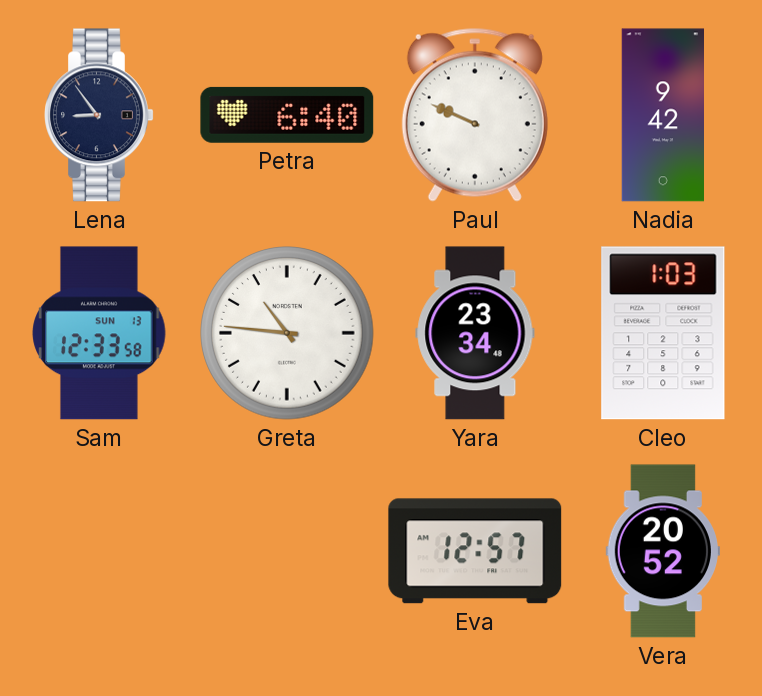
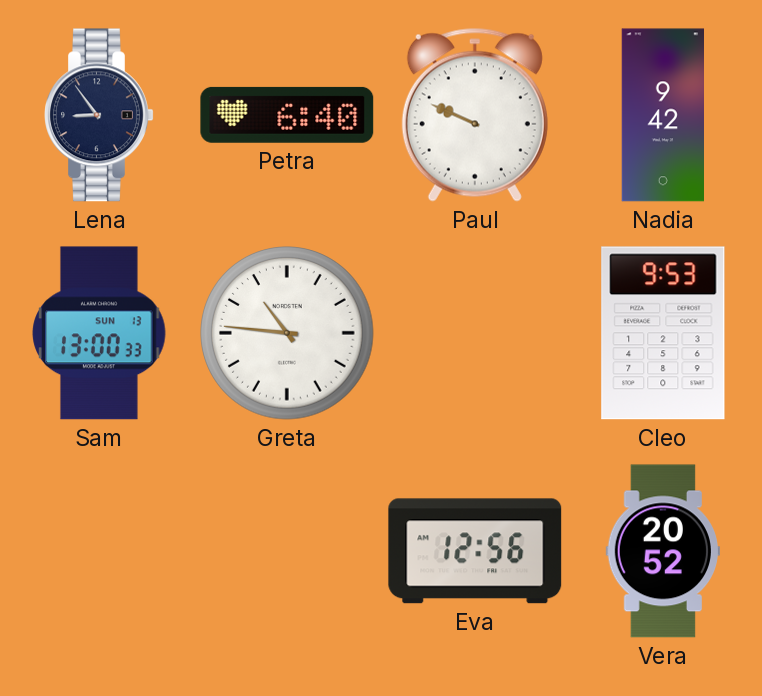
Sam: 12:33 -> 13:00 (99, 333)
Yara: 23:34 -> none (475, 333)
Cleo: 1:03 -> 9:53 (663, 333)
Eva: 12:57 -> 12:56 (475, 551)
